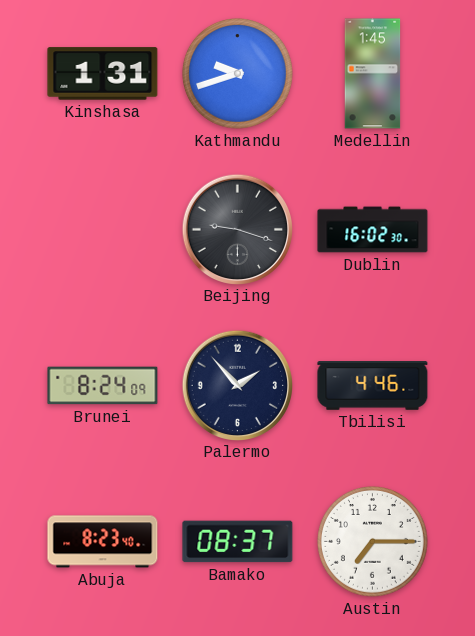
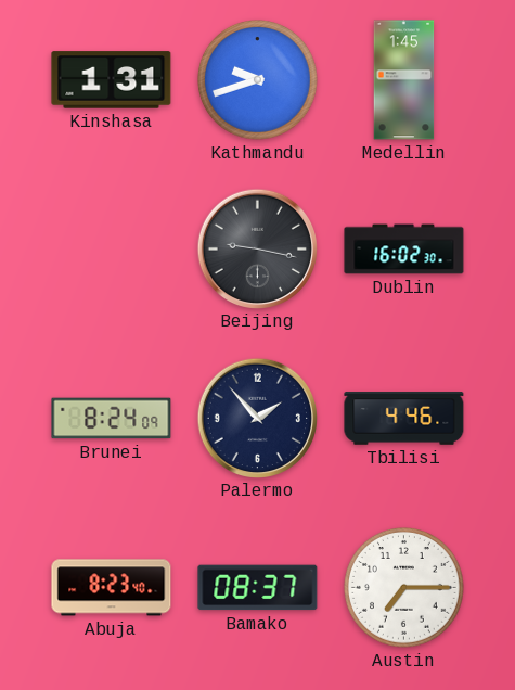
Beijing: 9:18 -> 9:17 (257, 248)
